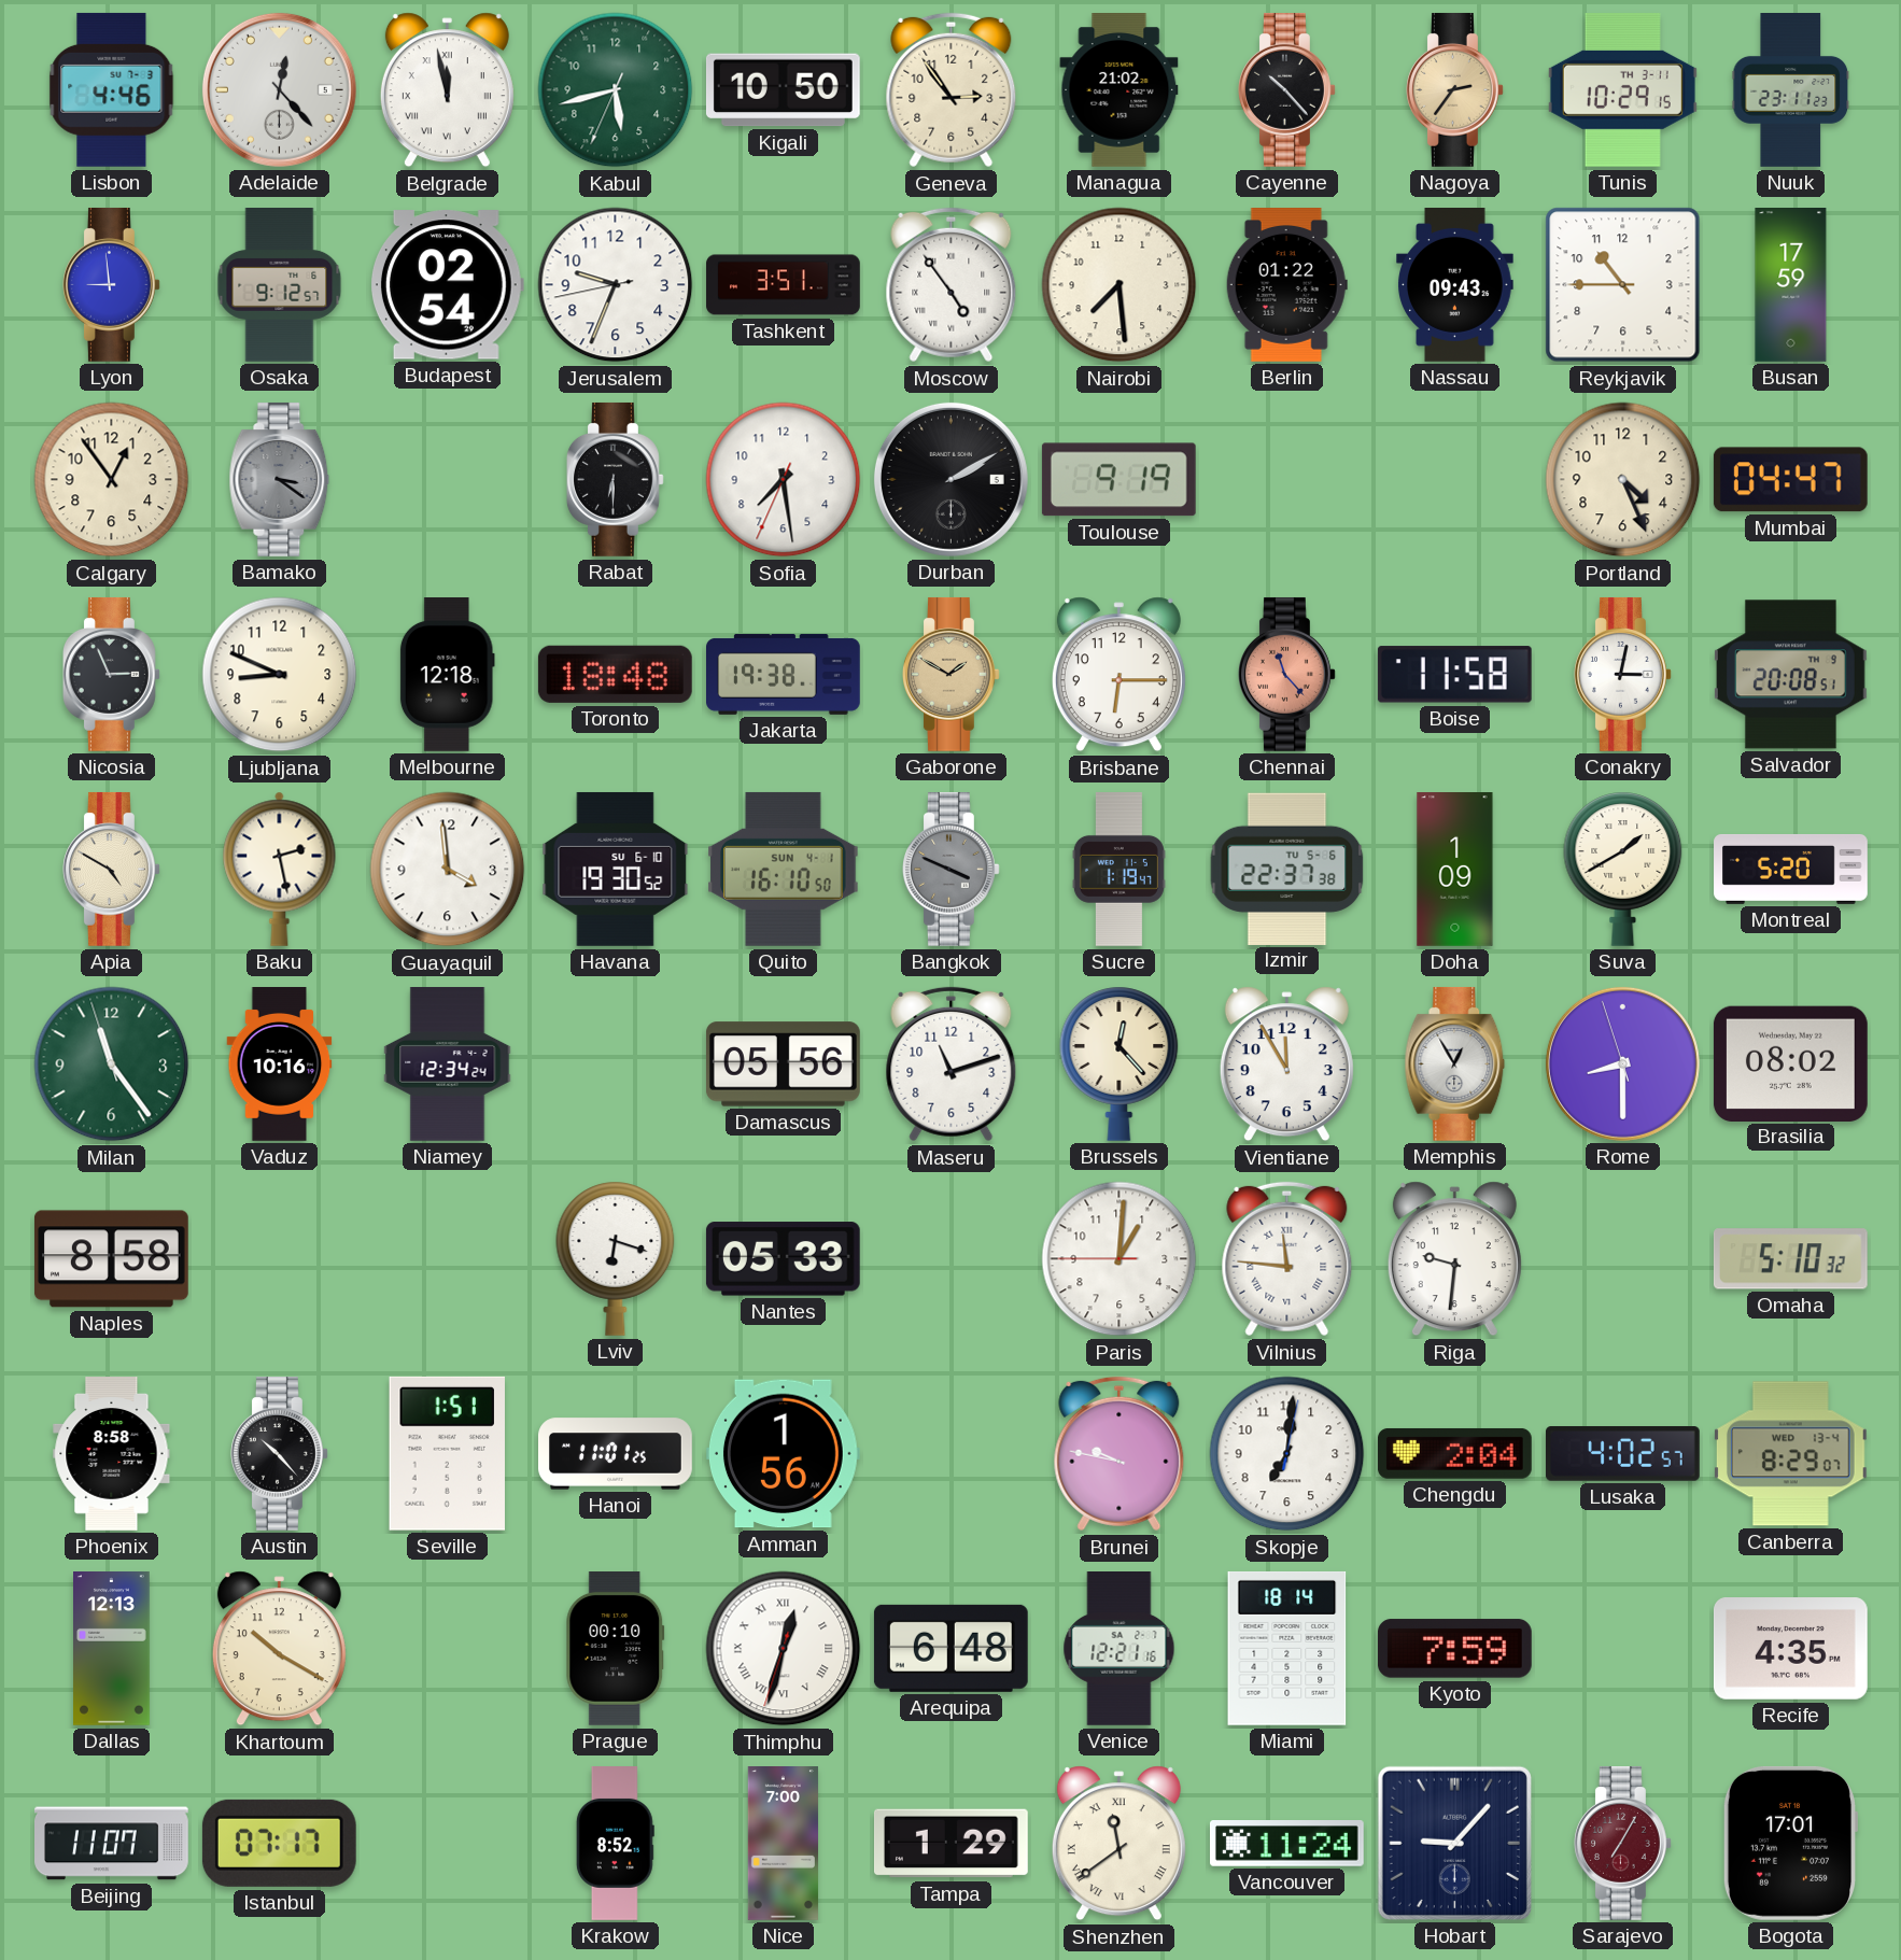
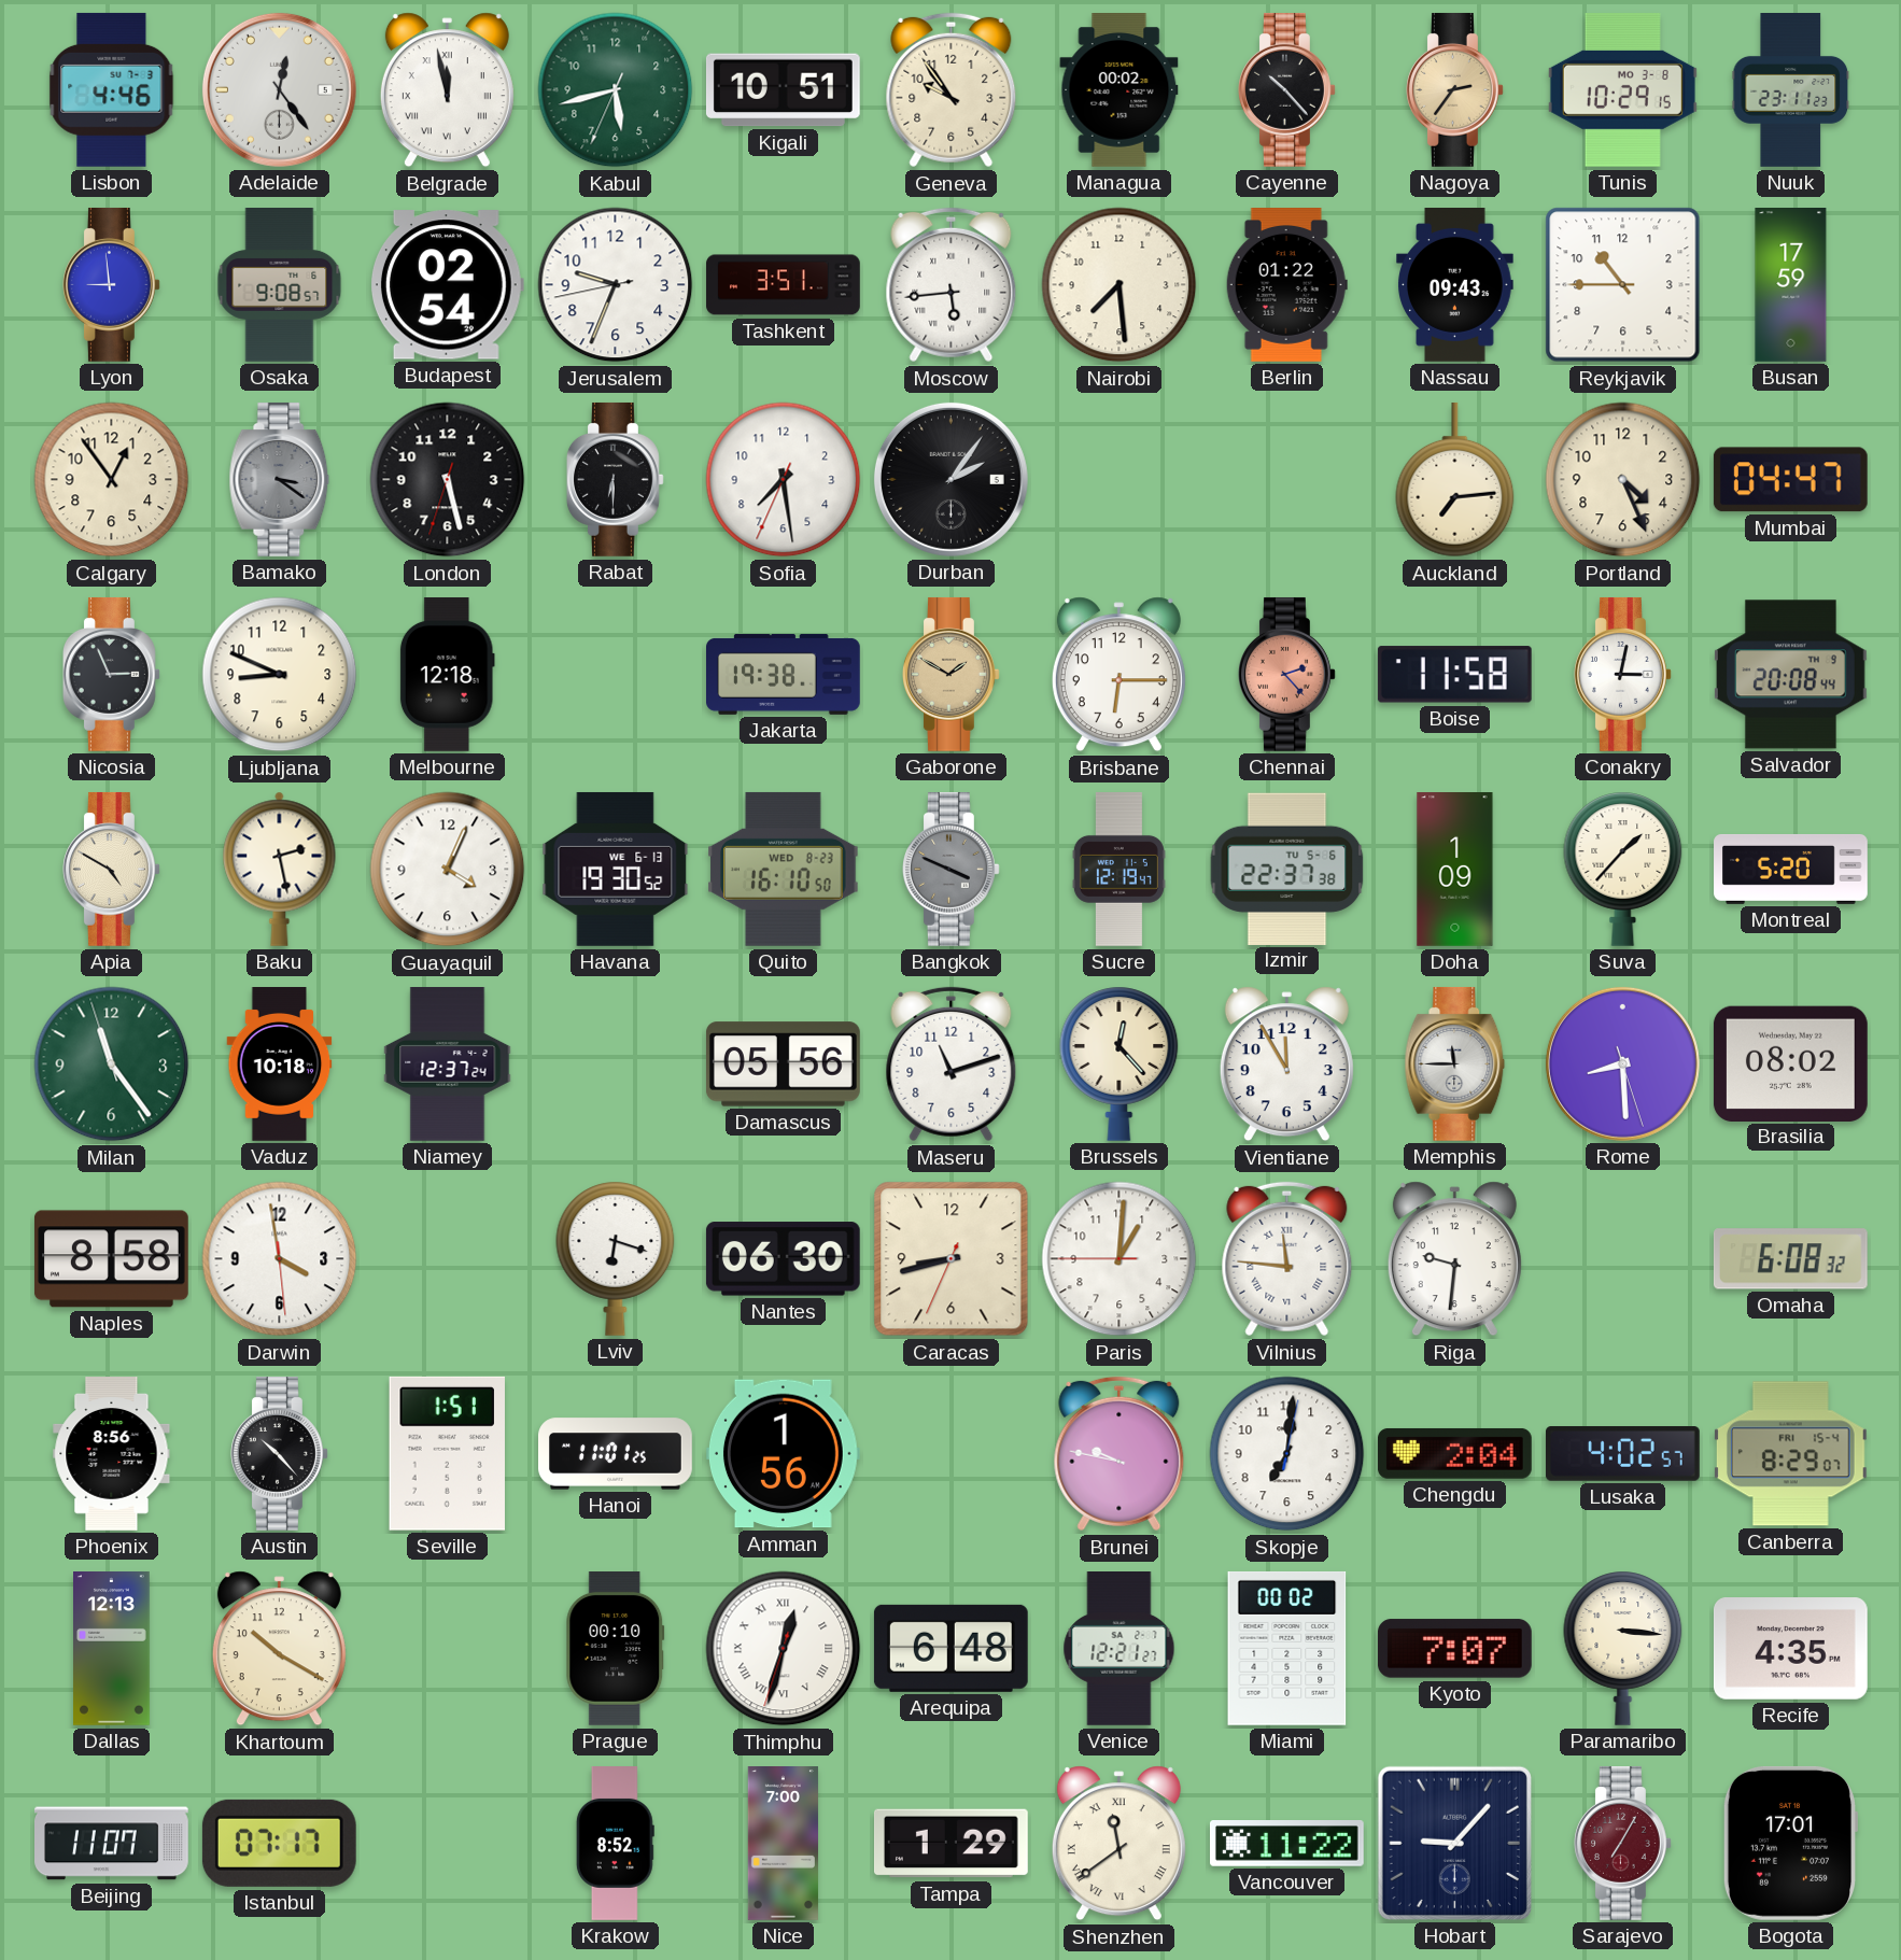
Adelaide: 12:23 -> 12:24 (279, 89)
Kigali: 10:50 -> 10:51 (783, 90)
Geneva: 2:54 -> 9:54 (952, 90)
Managua: 21:02 -> 00:02 (1120, 90)
Tunis date: TH 3-11 -> MO 3-8 (1622, 89)
Osaka: 9:12 -> 9:08 (280, 285)
Moscow: 4:54 -> 5:44 (952, 285)
London: none -> 5:27 (448, 480)
Durban: 2:10 -> 2:06 (950, 479)
Toulouse: 9:19 -> none (1118, 480)
Auckland: none -> 7:14 (1455, 480)
Toronto: 18:48 -> none (615, 674)
Chennai: 11:23 -> 2:23 (1287, 674)
Salvador: 20:08:51 -> 20:08:44 (1790, 675)
Guayaquil: 3:59 -> 4:04 (448, 870)
Havana date: SU 6-10 -> WE 6-13 (616, 869)
Quito date: SUN 4-1 -> WED 8-23 (784, 869)
Sucre: 1:19 -> 12:19 (1118, 870)
Suva: 1:40 -> 1:37 (1623, 869)
Vaduz: 10:16 -> 10:18 (280, 1064)
Niamey: 12:34 -> 12:37 (448, 1064)
Memphis: 12:55 -> 11:45 (1455, 1063)
Rome: 8:29:57 -> 8:29:27 (1622, 1063)
Darwin: none -> 3:58 (280, 1259)
Nantes: 05:33 -> 06:30 (783, 1259)
Caracas: none -> 8:42 (952, 1259)
Omaha: 5:10 -> 6:08 (1790, 1259)
Phoenix: 8:58 -> 8:56 (112, 1454)
Canberra date: WED 13-4 -> FRI 15-4 (1790, 1454)
Venice: 12:21:16 -> 12:21:27 (1120, 1649)
Miami: 18:14 -> 00:02 (1287, 1648)
Kyoto: 7:59 -> 7:07 (1454, 1649)
Paramaribo: none -> 3:16 (1623, 1648)
Vancouver: 11:24 -> 11:22 (1287, 1844)
